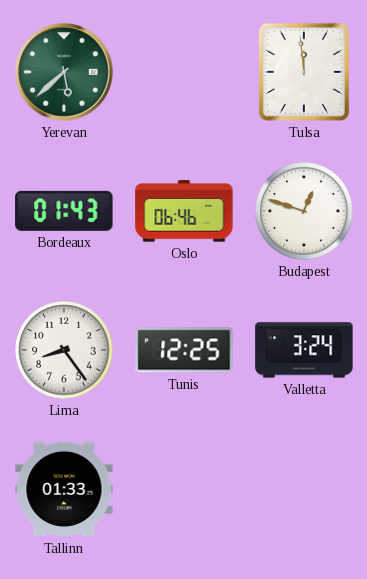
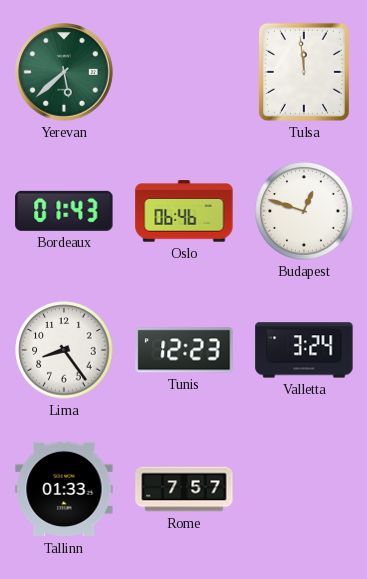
Tunis: 12:25 -> 12:23 (184, 350)
Rome: none -> 7:57 (184, 489)
